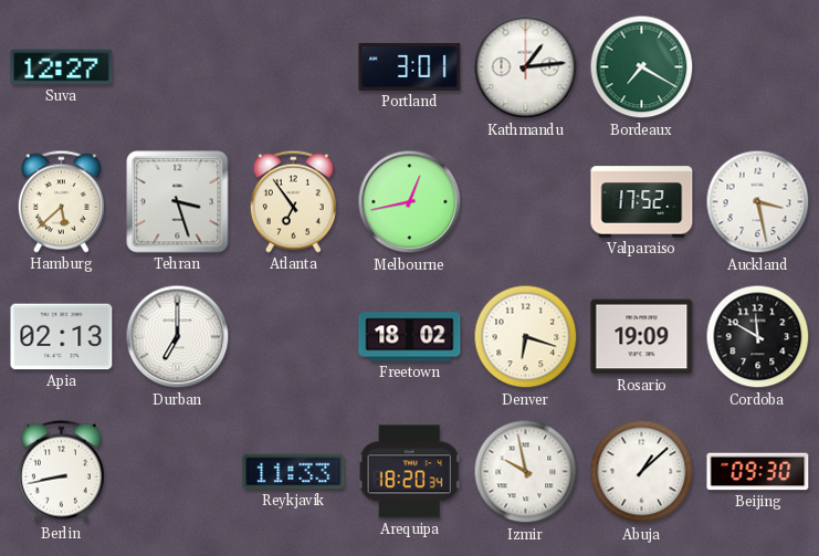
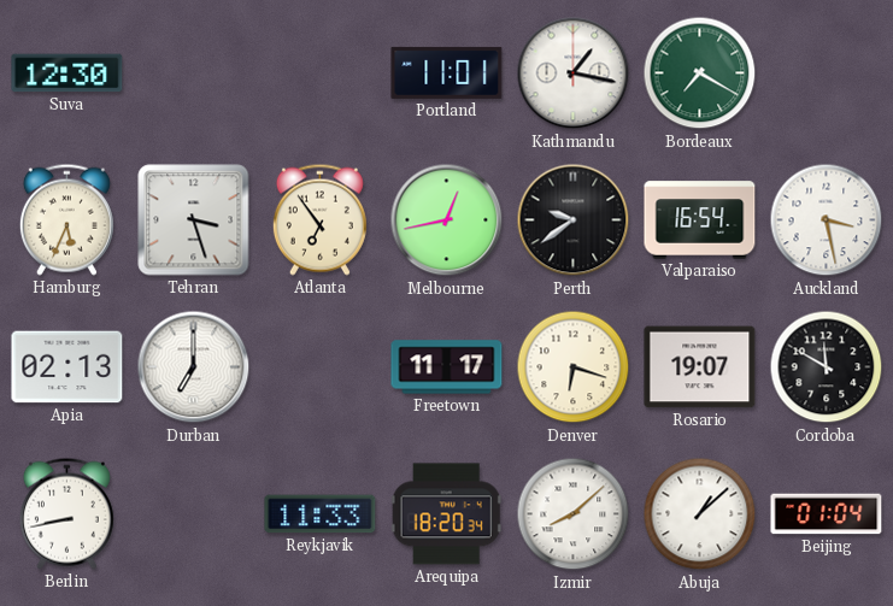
Suva: 12:27 -> 12:30 (67, 73)
Portland: 3:01 -> 11:01 (447, 72)
Kathmandu: 1:14 -> 1:17 (574, 73)
Hamburg: 5:38 -> 5:34 (66, 219)
Perth: none -> 9:39 (574, 220)
Valparaiso: 17:52 -> 16:54 (700, 220)
Freetown: 18:02 -> 11:17 (447, 367)
Rosario: 19:09 -> 19:07 (700, 367)
Izmir: 9:58 -> 8:08 (574, 514)
Beijing: 09:30 -> 01:04 (827, 514)
